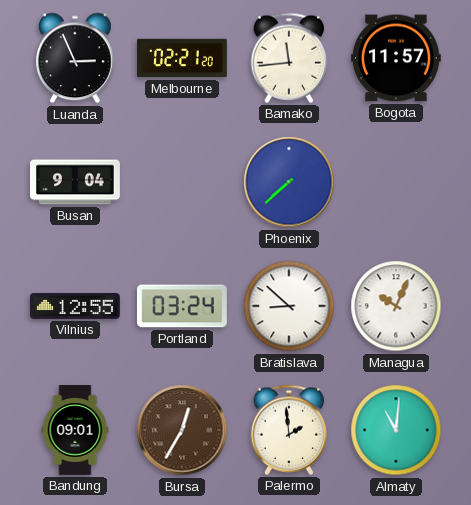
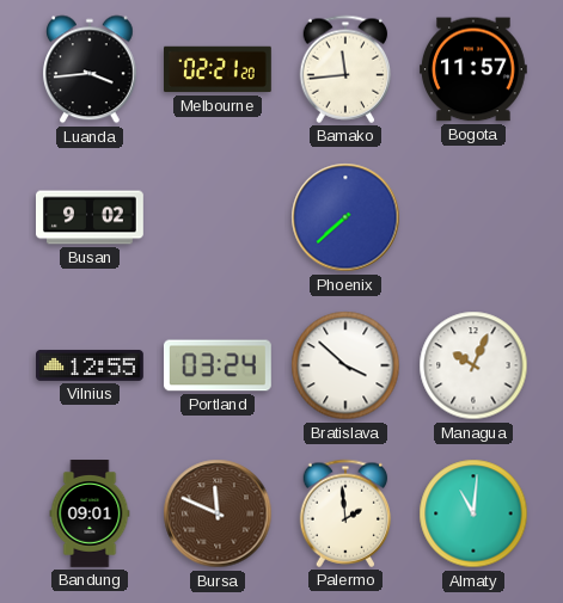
Luanda: 2:56 -> 3:44 (91, 69)
Busan: 9:04 -> 9:02 (91, 217)
Bratislava: 8:52 -> 3:52 (345, 365)
Bursa: 12:35 -> 11:49 (218, 513)
